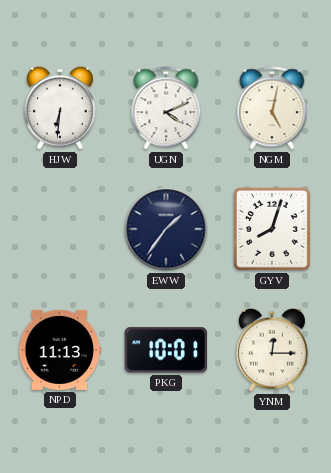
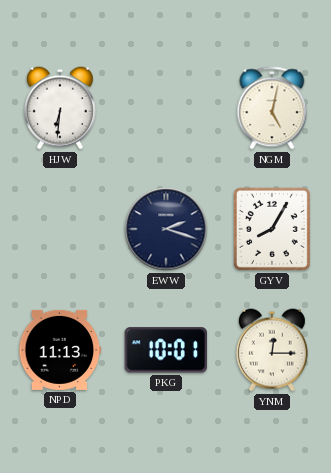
UGN: 4:11 -> none (166, 108)
EWW: 1:36 -> 2:18 (166, 229)
GYV: 8:03 -> 8:05 (272, 229)
